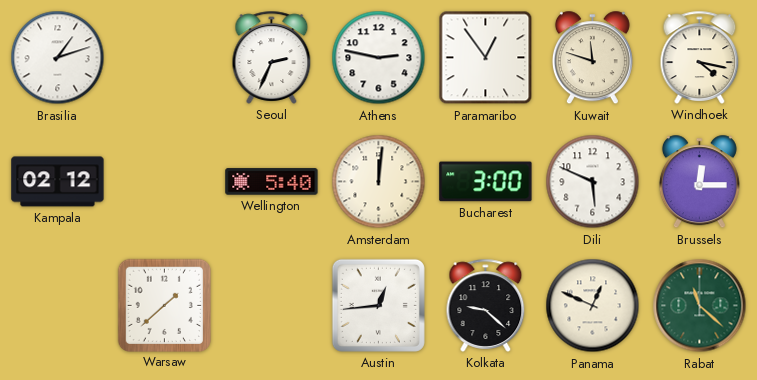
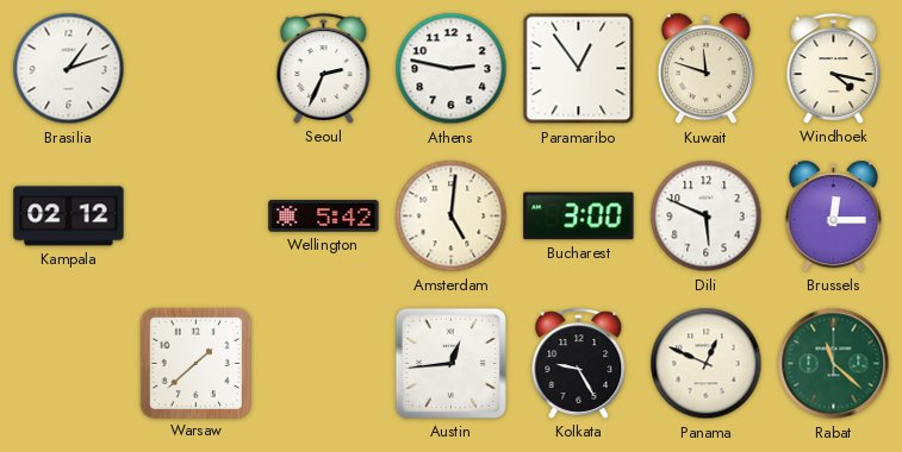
Wellington: 5:40 -> 5:42 (324, 216)
Amsterdam: 12:01 -> 5:01 (452, 216)
Kolkata: 9:22 -> 9:25 (579, 363)
